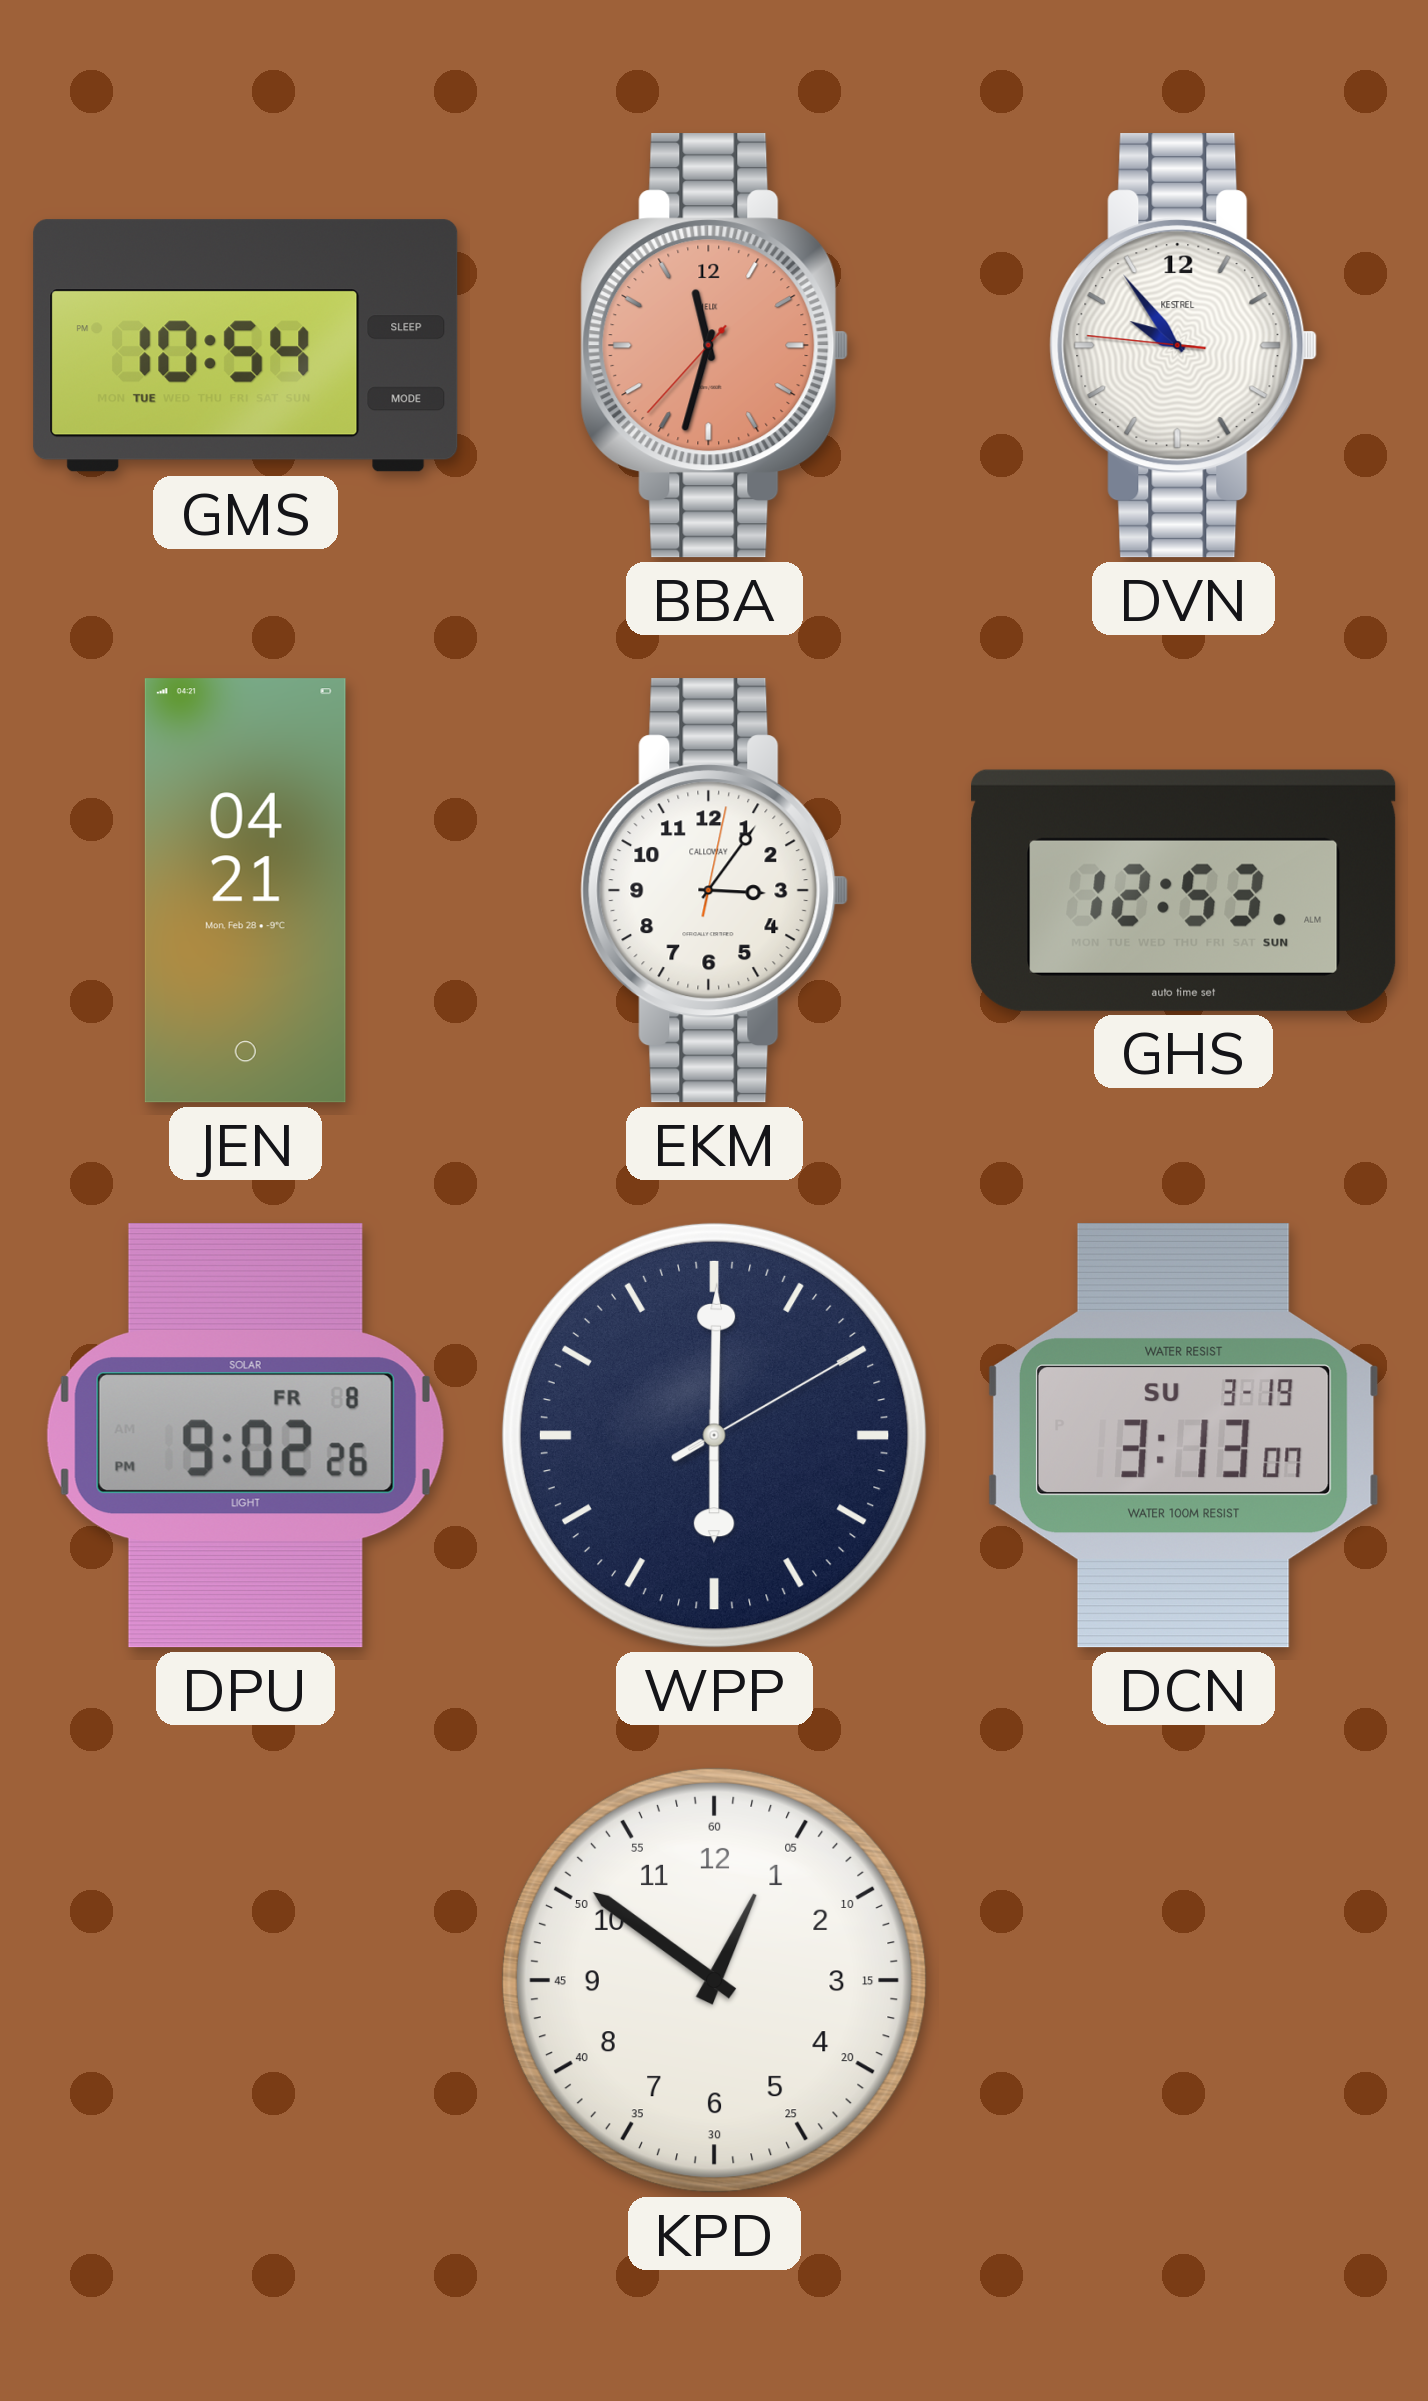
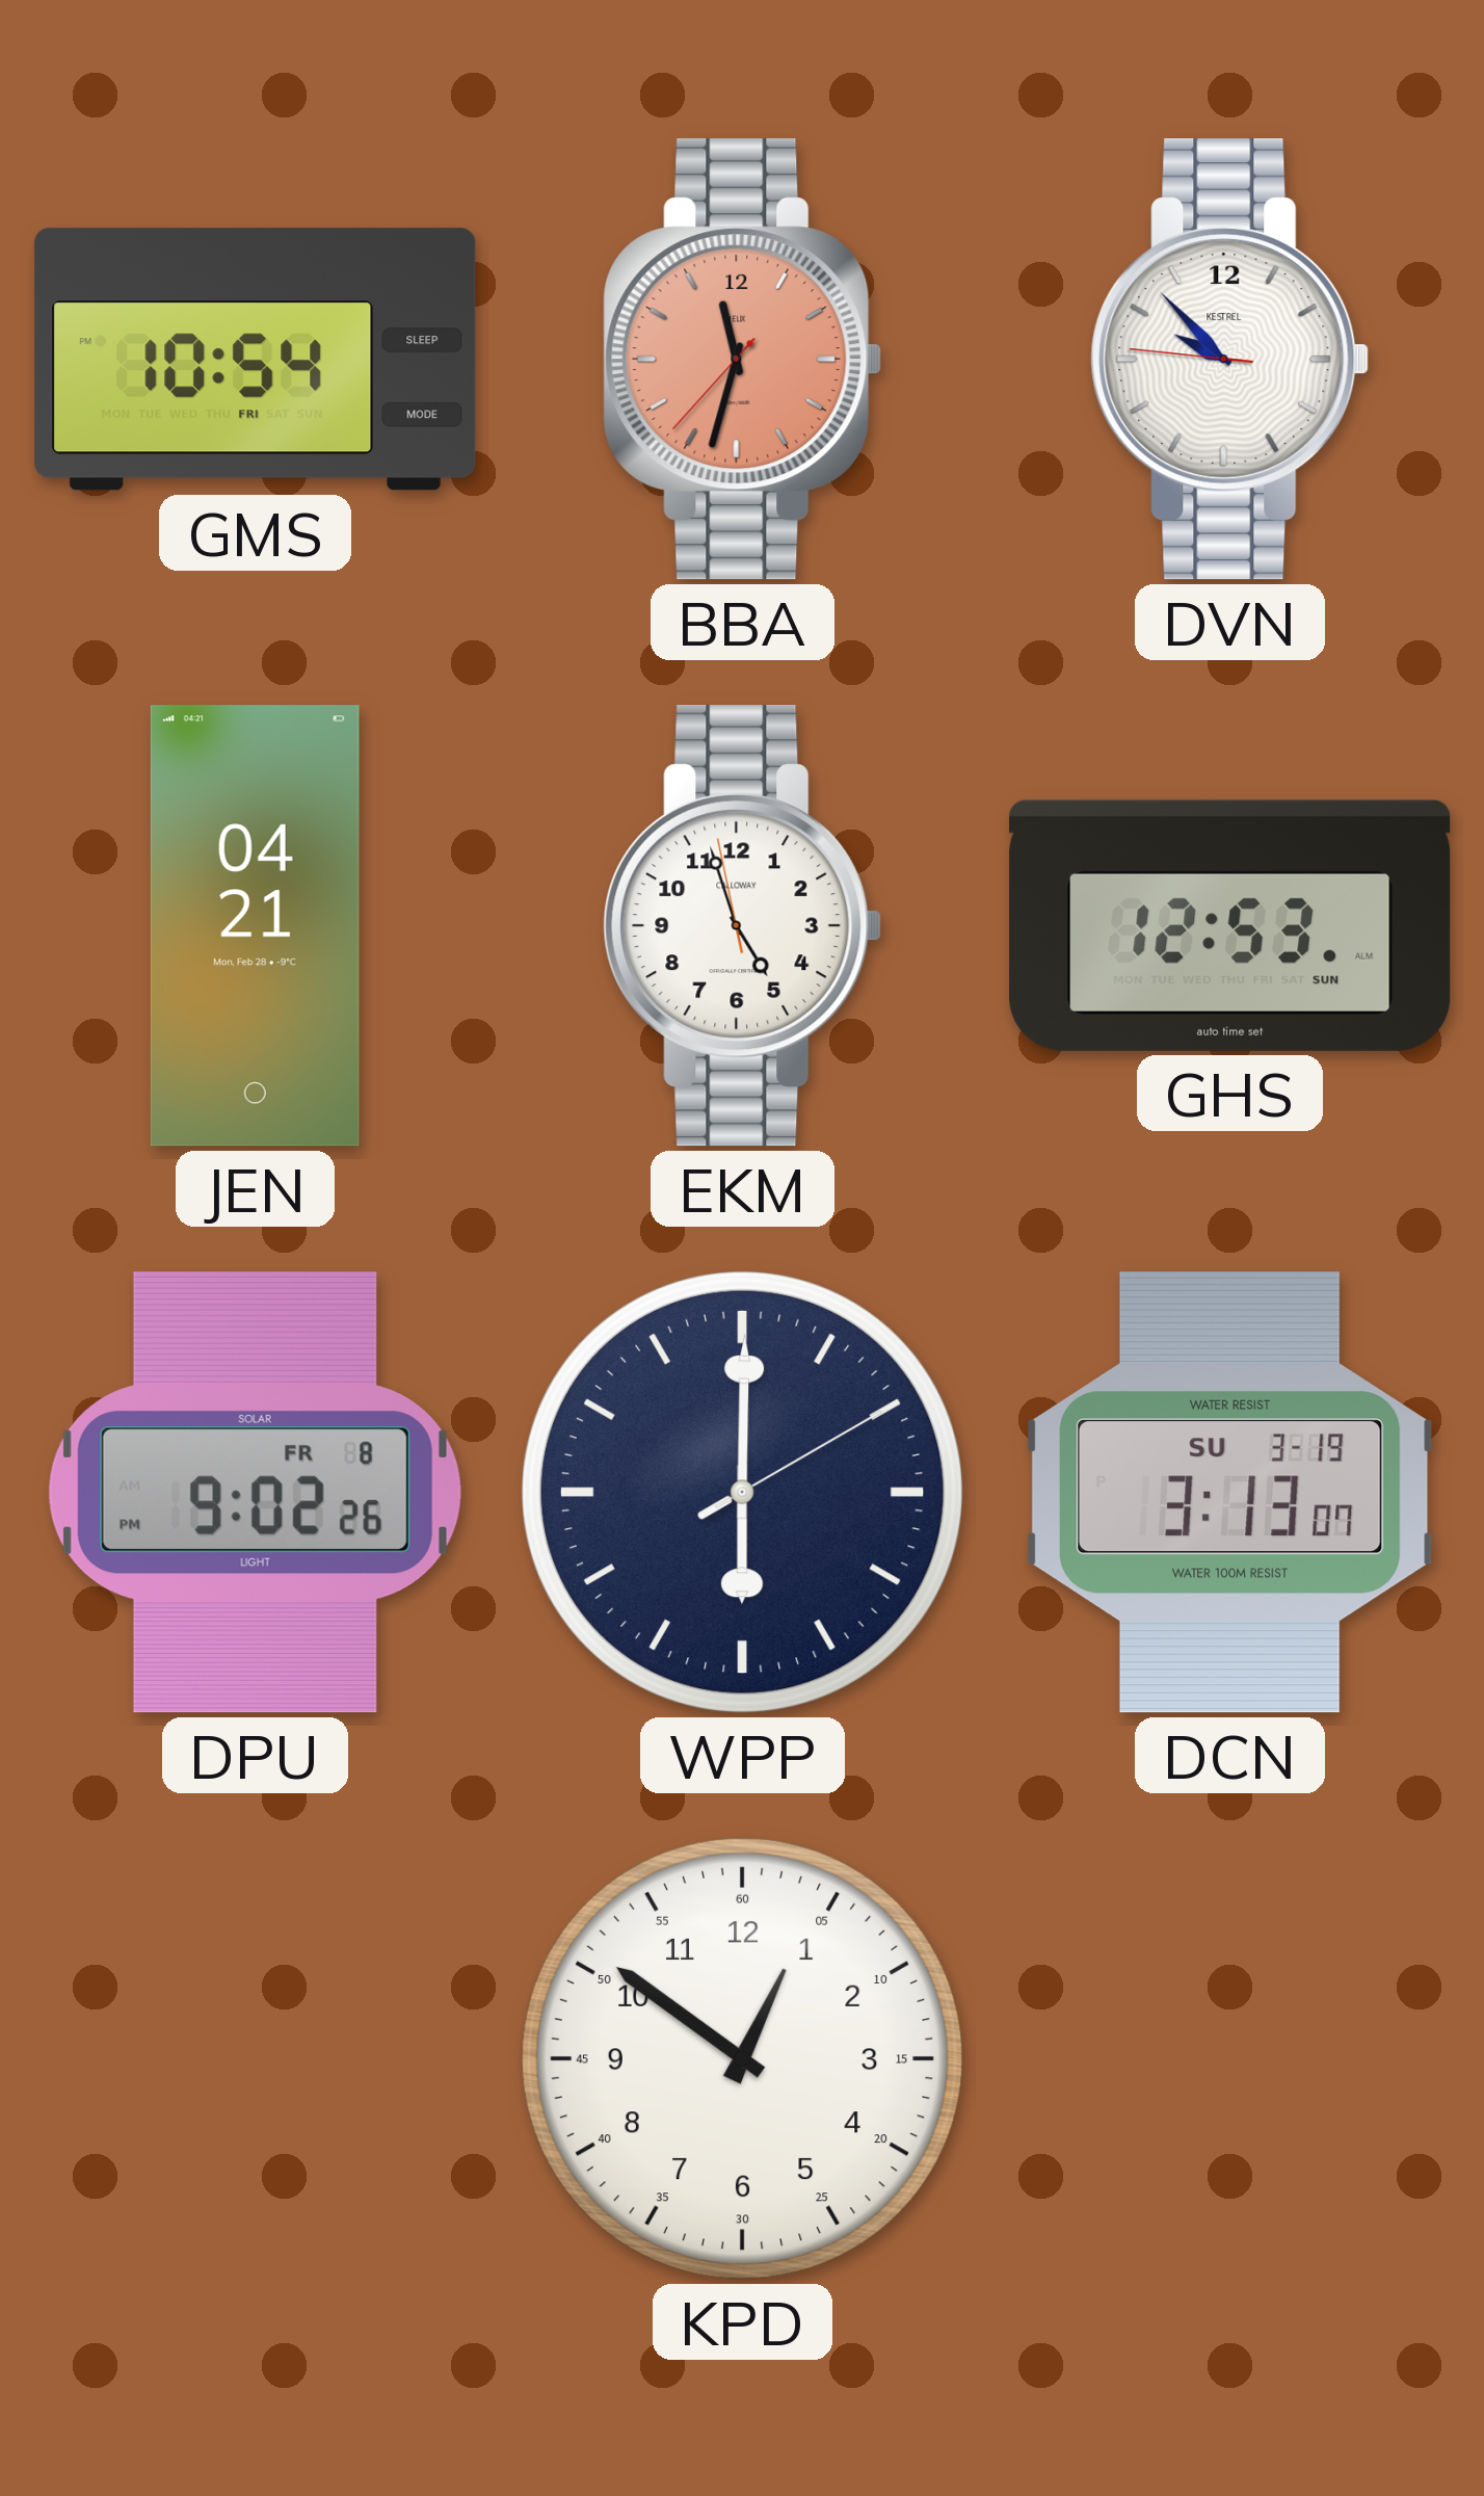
GMS date: TUE -> FRI (256, 360)
DVN: 9:53 -> 9:52 (1230, 360)
EKM: 3:06 -> 4:56 (743, 926)
